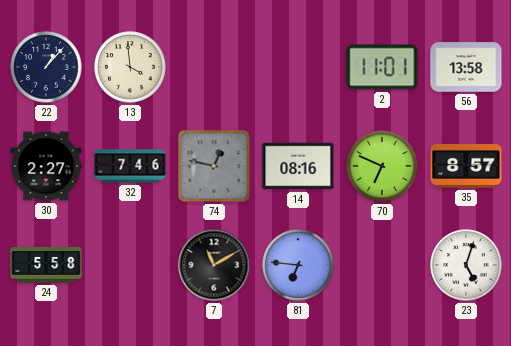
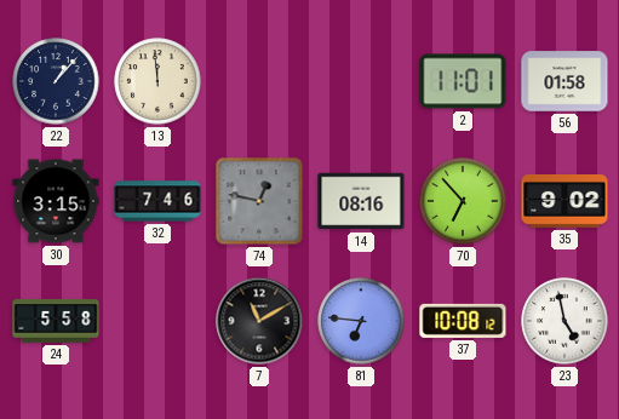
13: 3:59 -> 11:59 (157, 81)
56: 13:58 -> 01:58 (564, 81)
30: 2:27 -> 3:15 (56, 201)
70: 6:49 -> 6:53 (463, 201)
35: 8:57 -> 9:02 (564, 202)
37: none -> 10:08 (463, 321)
23: 5:03 -> 4:58 (564, 321)
